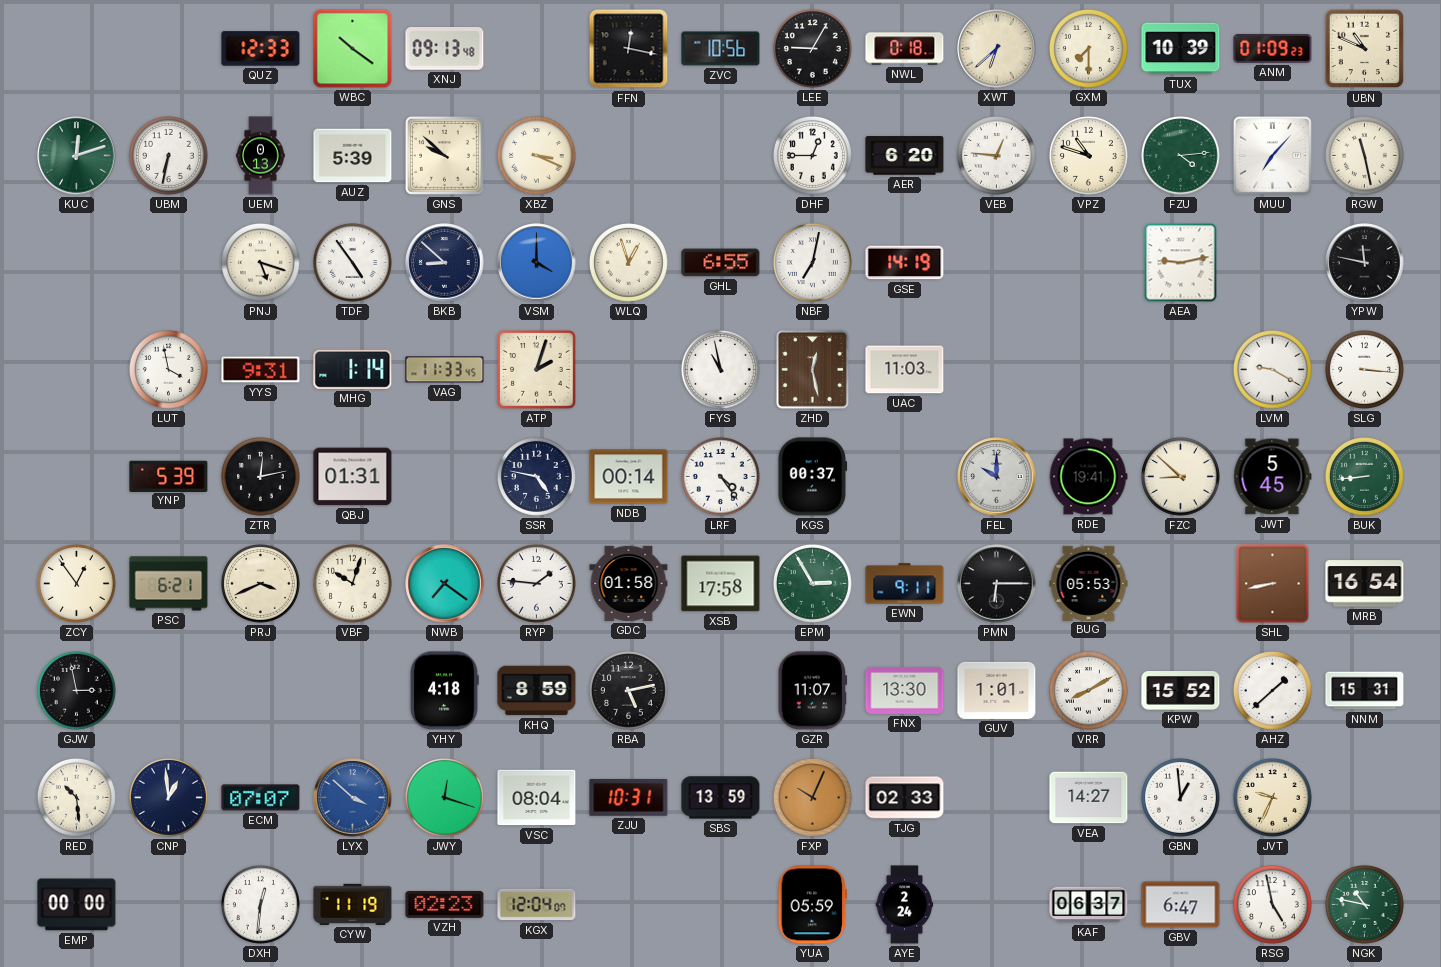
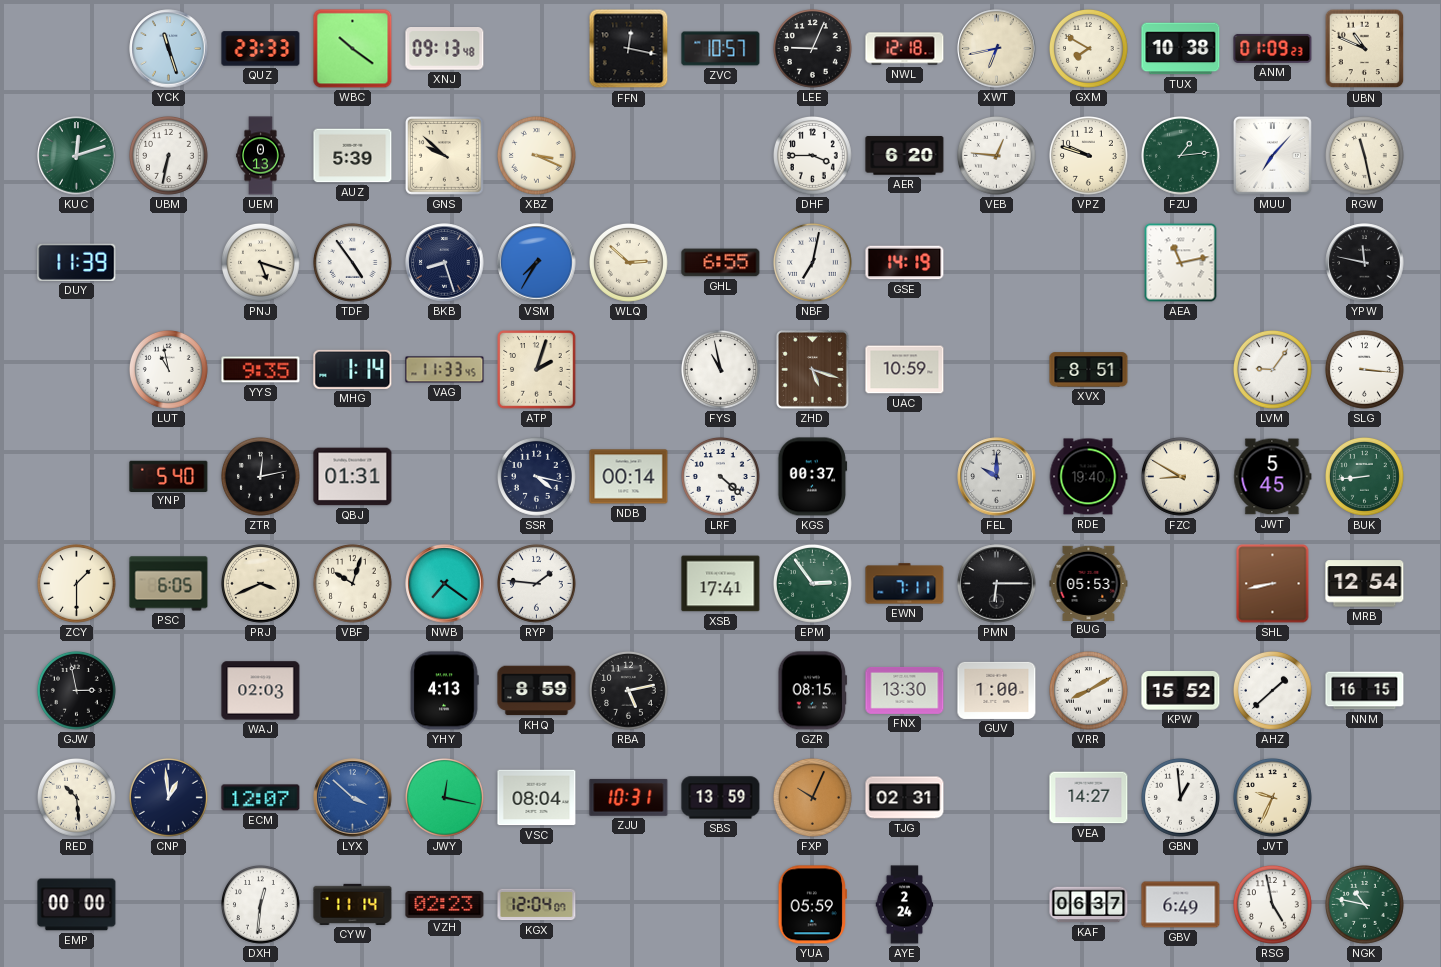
YCK: none -> 11:27 (169, 49)
QUZ: 12:33 -> 23:33 (261, 49)
ZVC: 10:56 -> 10:57 (721, 49)
LEE: 9:05 -> 9:04 (813, 49)
NWL: 0:18 -> 12:18 (905, 49)
XWT: 6:38 -> 6:43 (997, 49)
GXM: 7:30 -> 7:50 (1089, 49)
TUX: 10:39 -> 10:38 (1181, 49)
DHF: 12:45 -> 3:45 (813, 156)
VPZ: 10:48 -> 9:48 (1089, 156)
FZU: 4:14 -> 1:14 (1181, 156)
DUY: none -> 11:39 (77, 262)
BKB: 8:52 -> 8:27 (445, 263)
VSM: 4:00 -> 7:35 (537, 263)
WLQ: 12:57 -> 2:52 (629, 263)
AEA: 9:13 -> 11:13 (1181, 263)
LUT: 3:58 -> 10:58 (169, 370)
YYS: 9:31 -> 9:35 (261, 370)
ZHD: 12:28 -> 5:18 (812, 369)
UAC: 11:03 -> 10:59 (905, 370)
XVX: none -> 8:51 (1089, 370)
LVM: 9:20 -> 9:06 (1273, 370)
YNP: 5:39 -> 5:40 (169, 476)
SSR: 4:47 -> 4:17 (537, 477)
LRF: 4:24 -> 4:22 (721, 477)
RDE: 19:41 -> 19:40 (1088, 477)
FZC: 8:52 -> 8:50 (1181, 477)
ZCY: 12:54 -> 1:30 (77, 584)
PSC: 6:21 -> 6:05 (169, 584)
GDC: 01:58 -> none (629, 583)
XSB: 17:58 -> 17:41 (721, 584)
EPM: 2:55 -> 2:54 (813, 584)
EWN: 9:11 -> 7:11 (905, 584)
MRB: 16:54 -> 12:54 (1365, 584)
WAJ: none -> 02:03 (261, 691)
YHY: 4:18 -> 4:13 (444, 691)
GZR: 11:07 -> 08:15 (813, 691)
GUV: 1:01 -> 1:00 (997, 690)
NNM: 15:31 -> 16:15 (1365, 691)
ECM: 07:07 -> 12:07 (261, 798)
JWY: 12:18 -> 12:17 (445, 798)
TJG: 02:33 -> 02:31 (905, 798)
CYW: 11:19 -> 11:14 (353, 904)
GBV: 6:47 -> 6:49 (1181, 905)
